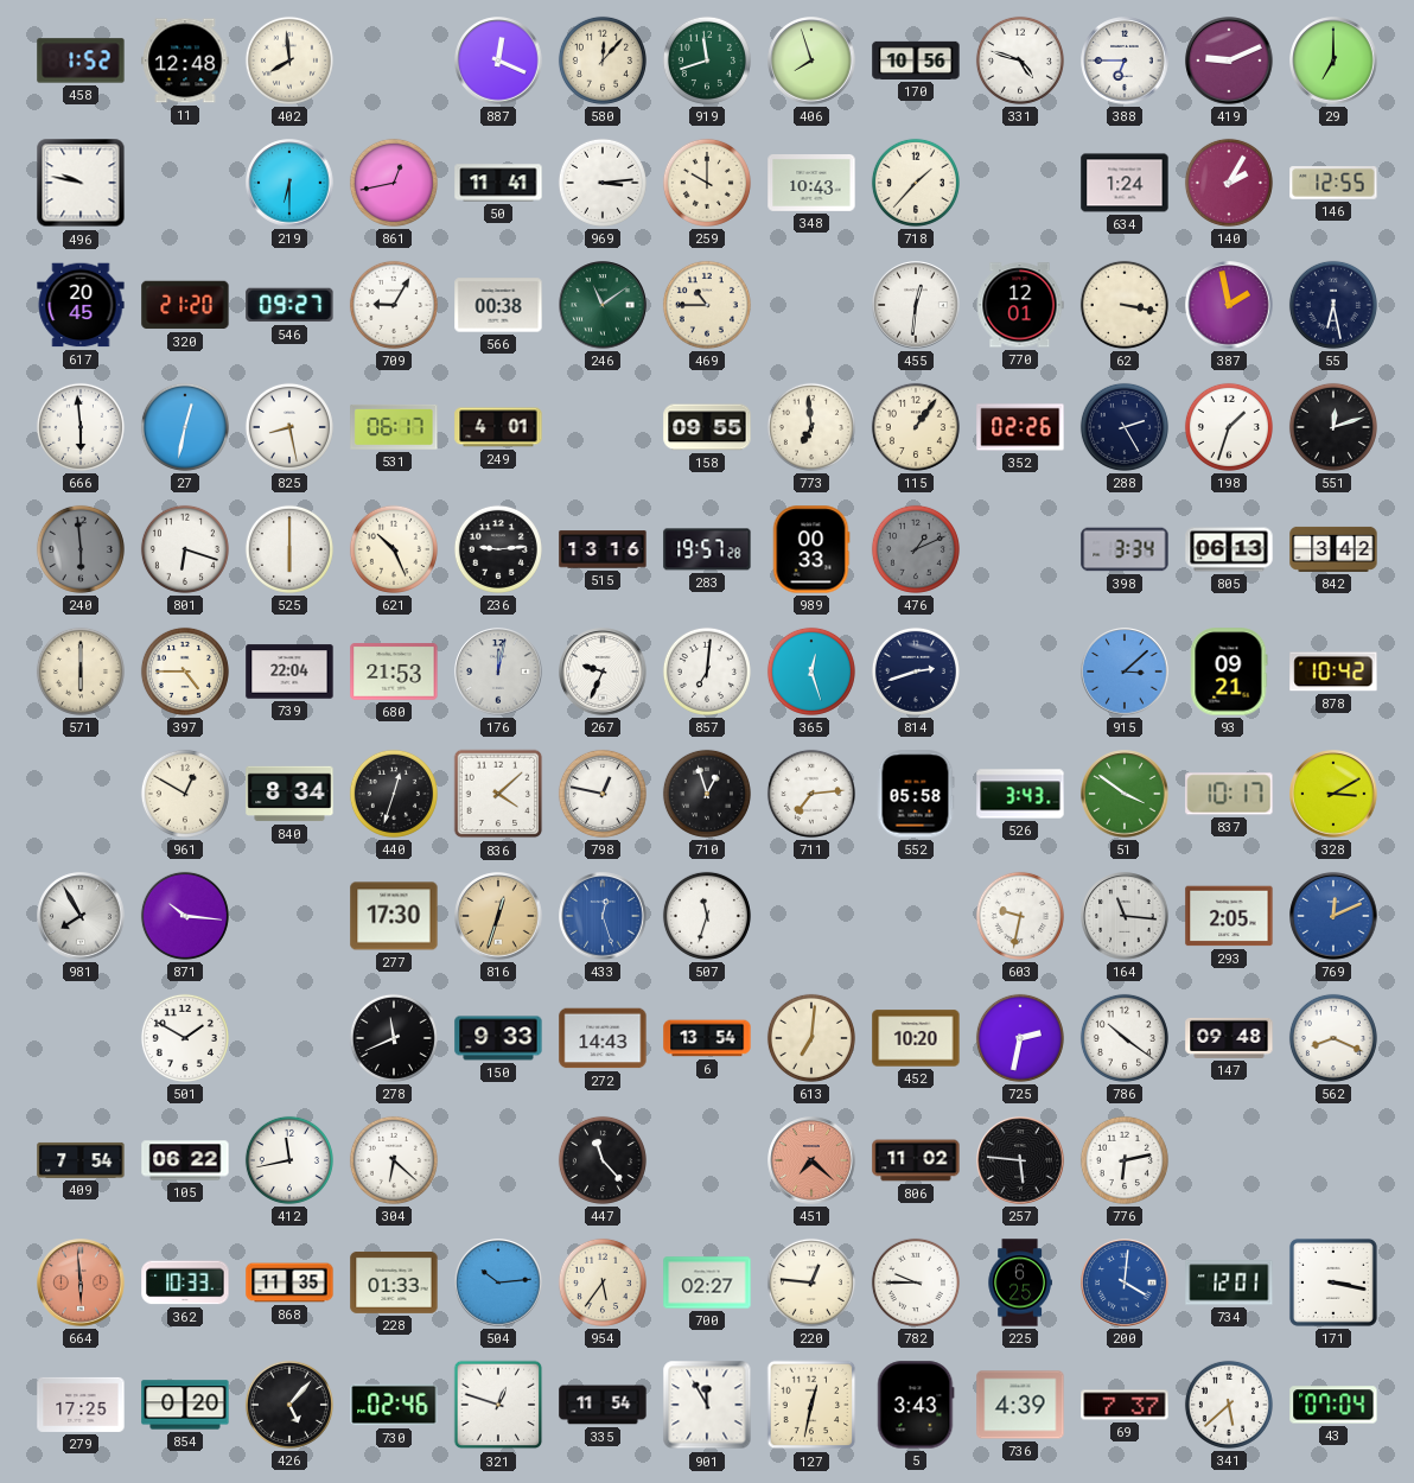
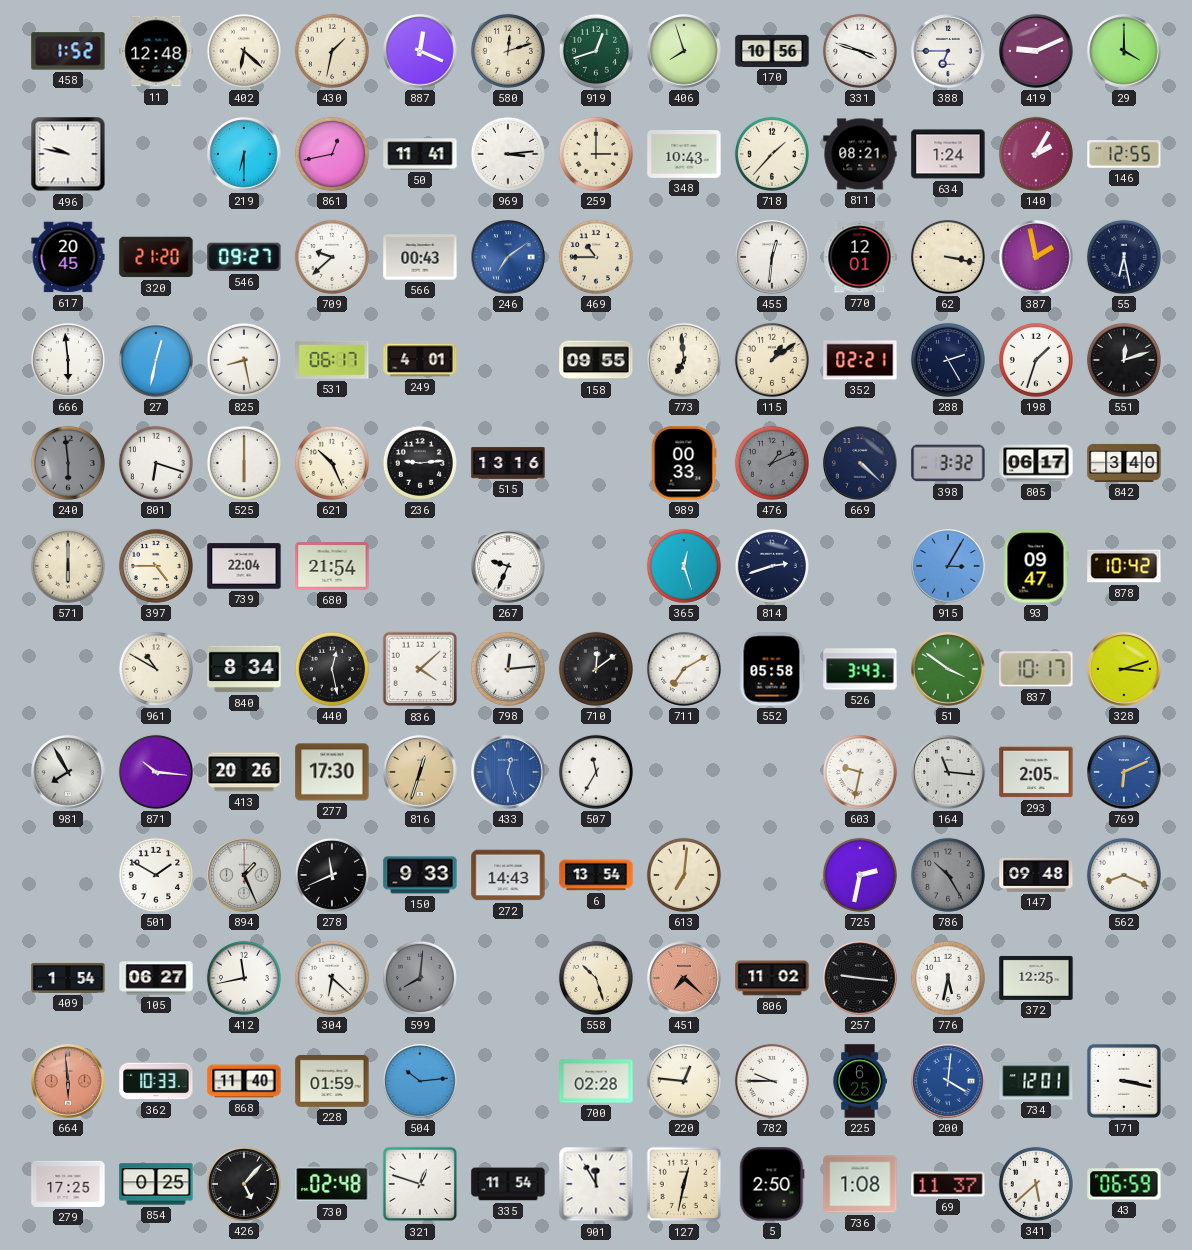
402: 7:59 -> 6:22 (244, 51)
430: none -> 1:32 (332, 51)
580: 12:07 -> 12:12 (508, 51)
919: 11:42 -> 12:42 (596, 51)
331: 4:48 -> 3:48 (860, 51)
29: 7:00 -> 4:00 (1124, 51)
259: 10:00 -> 3:00 (596, 154)
811: none -> 08:21 (860, 154)
709: 9:05 -> 9:38 (332, 257)
566: 00:38 -> 00:43 (420, 257)
246: 11:09 -> 7:09 (508, 257)
246 dial: green -> blue (508, 257)
115: 1:06 -> 1:09 (772, 360)
352: 02:26 -> 02:21 (860, 360)
283: 19:57 -> none (707, 549)
669: none -> 4:22 (860, 463)
398: 3:34 -> 3:32 (948, 463)
805: 06:13 -> 06:17 (1036, 463)
842: 3:42 -> 3:40 (1124, 463)
680: 21:53 -> 21:54 (332, 566)
176: 12:02 -> none (498, 672)
857: 7:01 -> none (707, 672)
915: 3:08 -> 3:05 (948, 566)
93: 09:21 -> 09:47 (1036, 566)
961: 12:50 -> 10:50 (156, 669)
440: 12:33 -> 12:28 (332, 669)
798: 12:47 -> 12:14 (508, 669)
710: 12:57 -> 12:09 (596, 669)
711: 7:14 -> 7:10 (684, 669)
328: 3:10 -> 3:12 (1124, 669)
413: none -> 20:26 (244, 772)
507: 11:33 -> 11:35 (596, 772)
769: 12:11 -> 6:11 (1124, 772)
894: none -> 1:26 (244, 875)
452: 10:20 -> none (916, 1038)
786: 10:21 -> 10:25 (948, 875)
786 dial: white -> grey (948, 875)
409: 7:54 -> 1:54 (68, 978)
105: 06:22 -> 06:27 (156, 978)
599: none -> 8:01 (420, 978)
447: 11:23 -> none (603, 1160)
558: none -> 10:27 (596, 978)
257: 5:46 -> 9:16 (860, 978)
776: 6:13 -> 5:32 (948, 978)
372: none -> 12:25 (1036, 978)
868: 11:35 -> 11:40 (244, 1081)
228: 01:33 -> 01:59 (332, 1081)
954: 5:36 -> none (603, 1282)
700: 02:27 -> 02:28 (596, 1081)
854: 0:20 -> 0:25 (156, 1184)
730: 02:46 -> 02:48 (332, 1184)
5: 3:43 -> 2:50 (772, 1184)
736: 4:39 -> 1:08 (860, 1184)
69: 7:37 -> 11:37 (948, 1184)
43: 07:04 -> 06:59 (1124, 1184)
